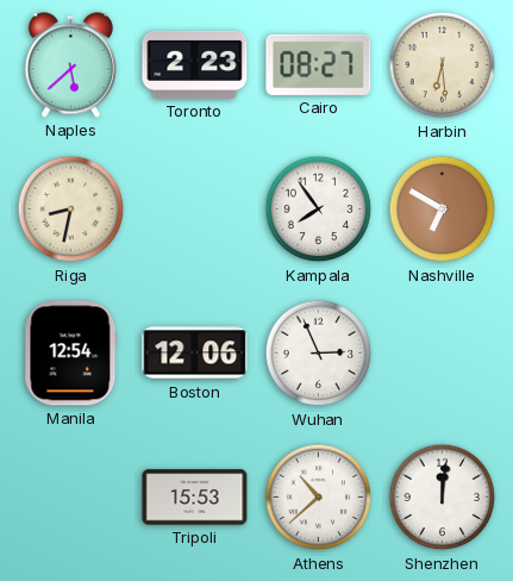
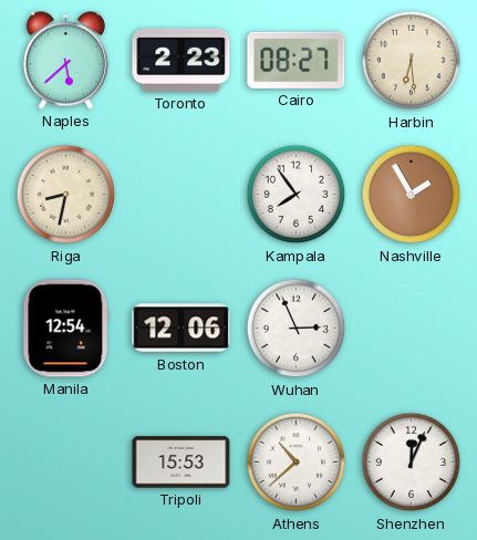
Nashville: 6:50 -> 1:55 (412, 195)
Shenzhen: 12:01 -> 12:04 (412, 463)
